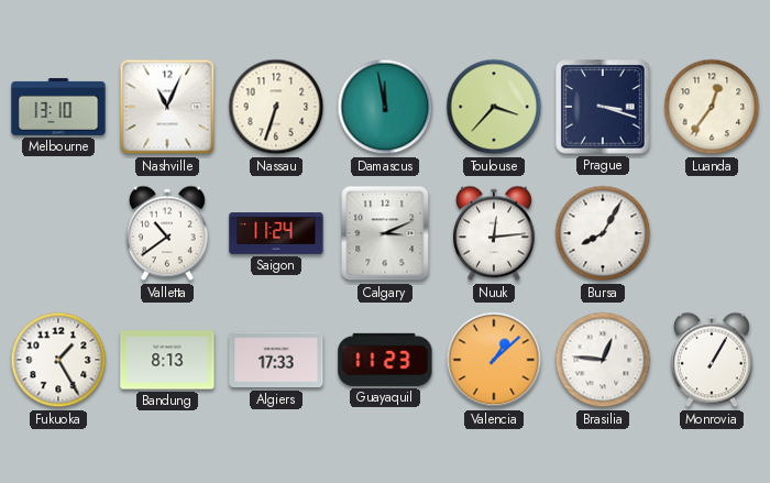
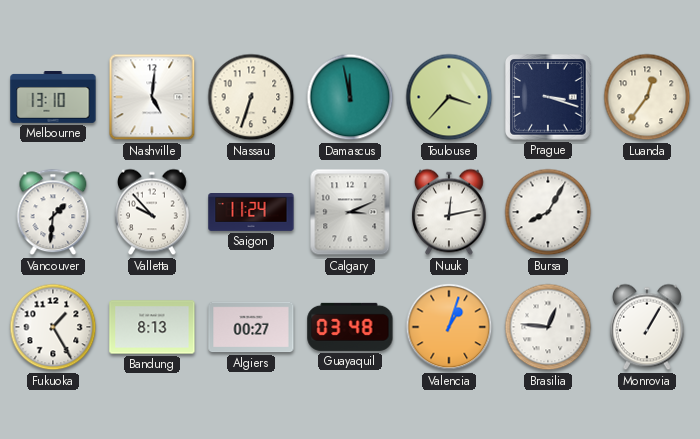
Nashville: 11:04 -> 5:01 (152, 97)
Vancouver: none -> 1:31 (53, 212)
Valletta: 10:39 -> 9:53 (152, 212)
Nuuk: 12:14 -> 12:13 (449, 212)
Algiers: 17:33 -> 00:27 (251, 327)
Guayaquil: 11:23 -> 03:48 (350, 327)
Valencia: 1:08 -> 1:03 (449, 327)
